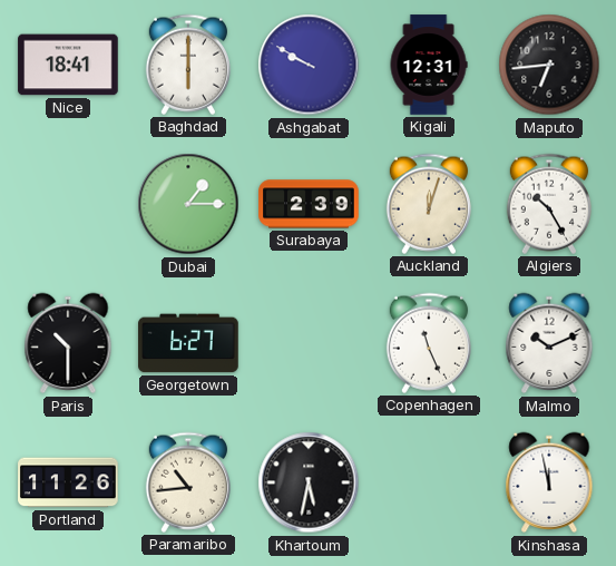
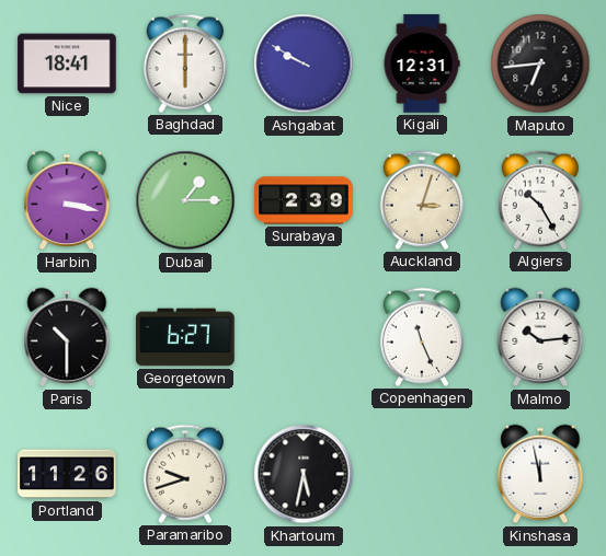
Harbin: none -> 3:17 (67, 200)
Auckland: 12:03 -> 3:03 (422, 200)
Malmo: 10:11 -> 10:14 (540, 337)
Paramaribo: 10:44 -> 9:42 (185, 474)
